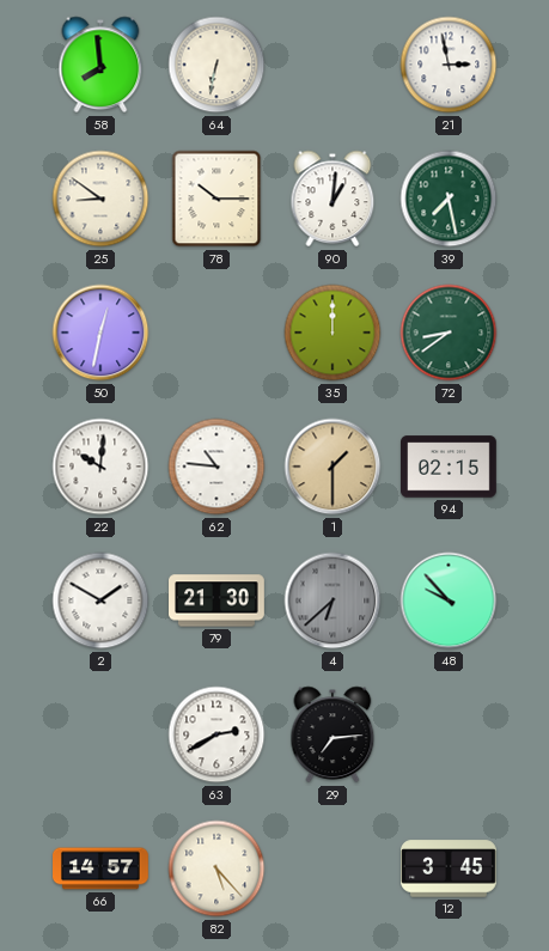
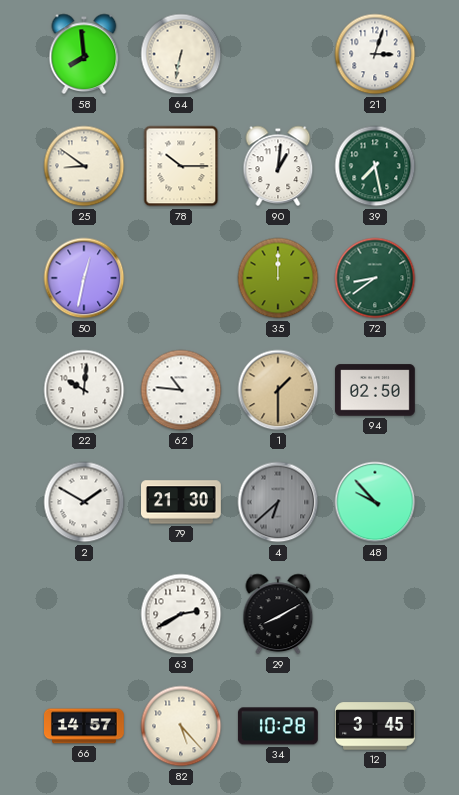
21: 2:58 -> 3:03 (375, 54)
94: 02:15 -> 02:50 (376, 390)
29: 7:14 -> 8:10 (278, 614)
34: none -> 10:28 (278, 726)
